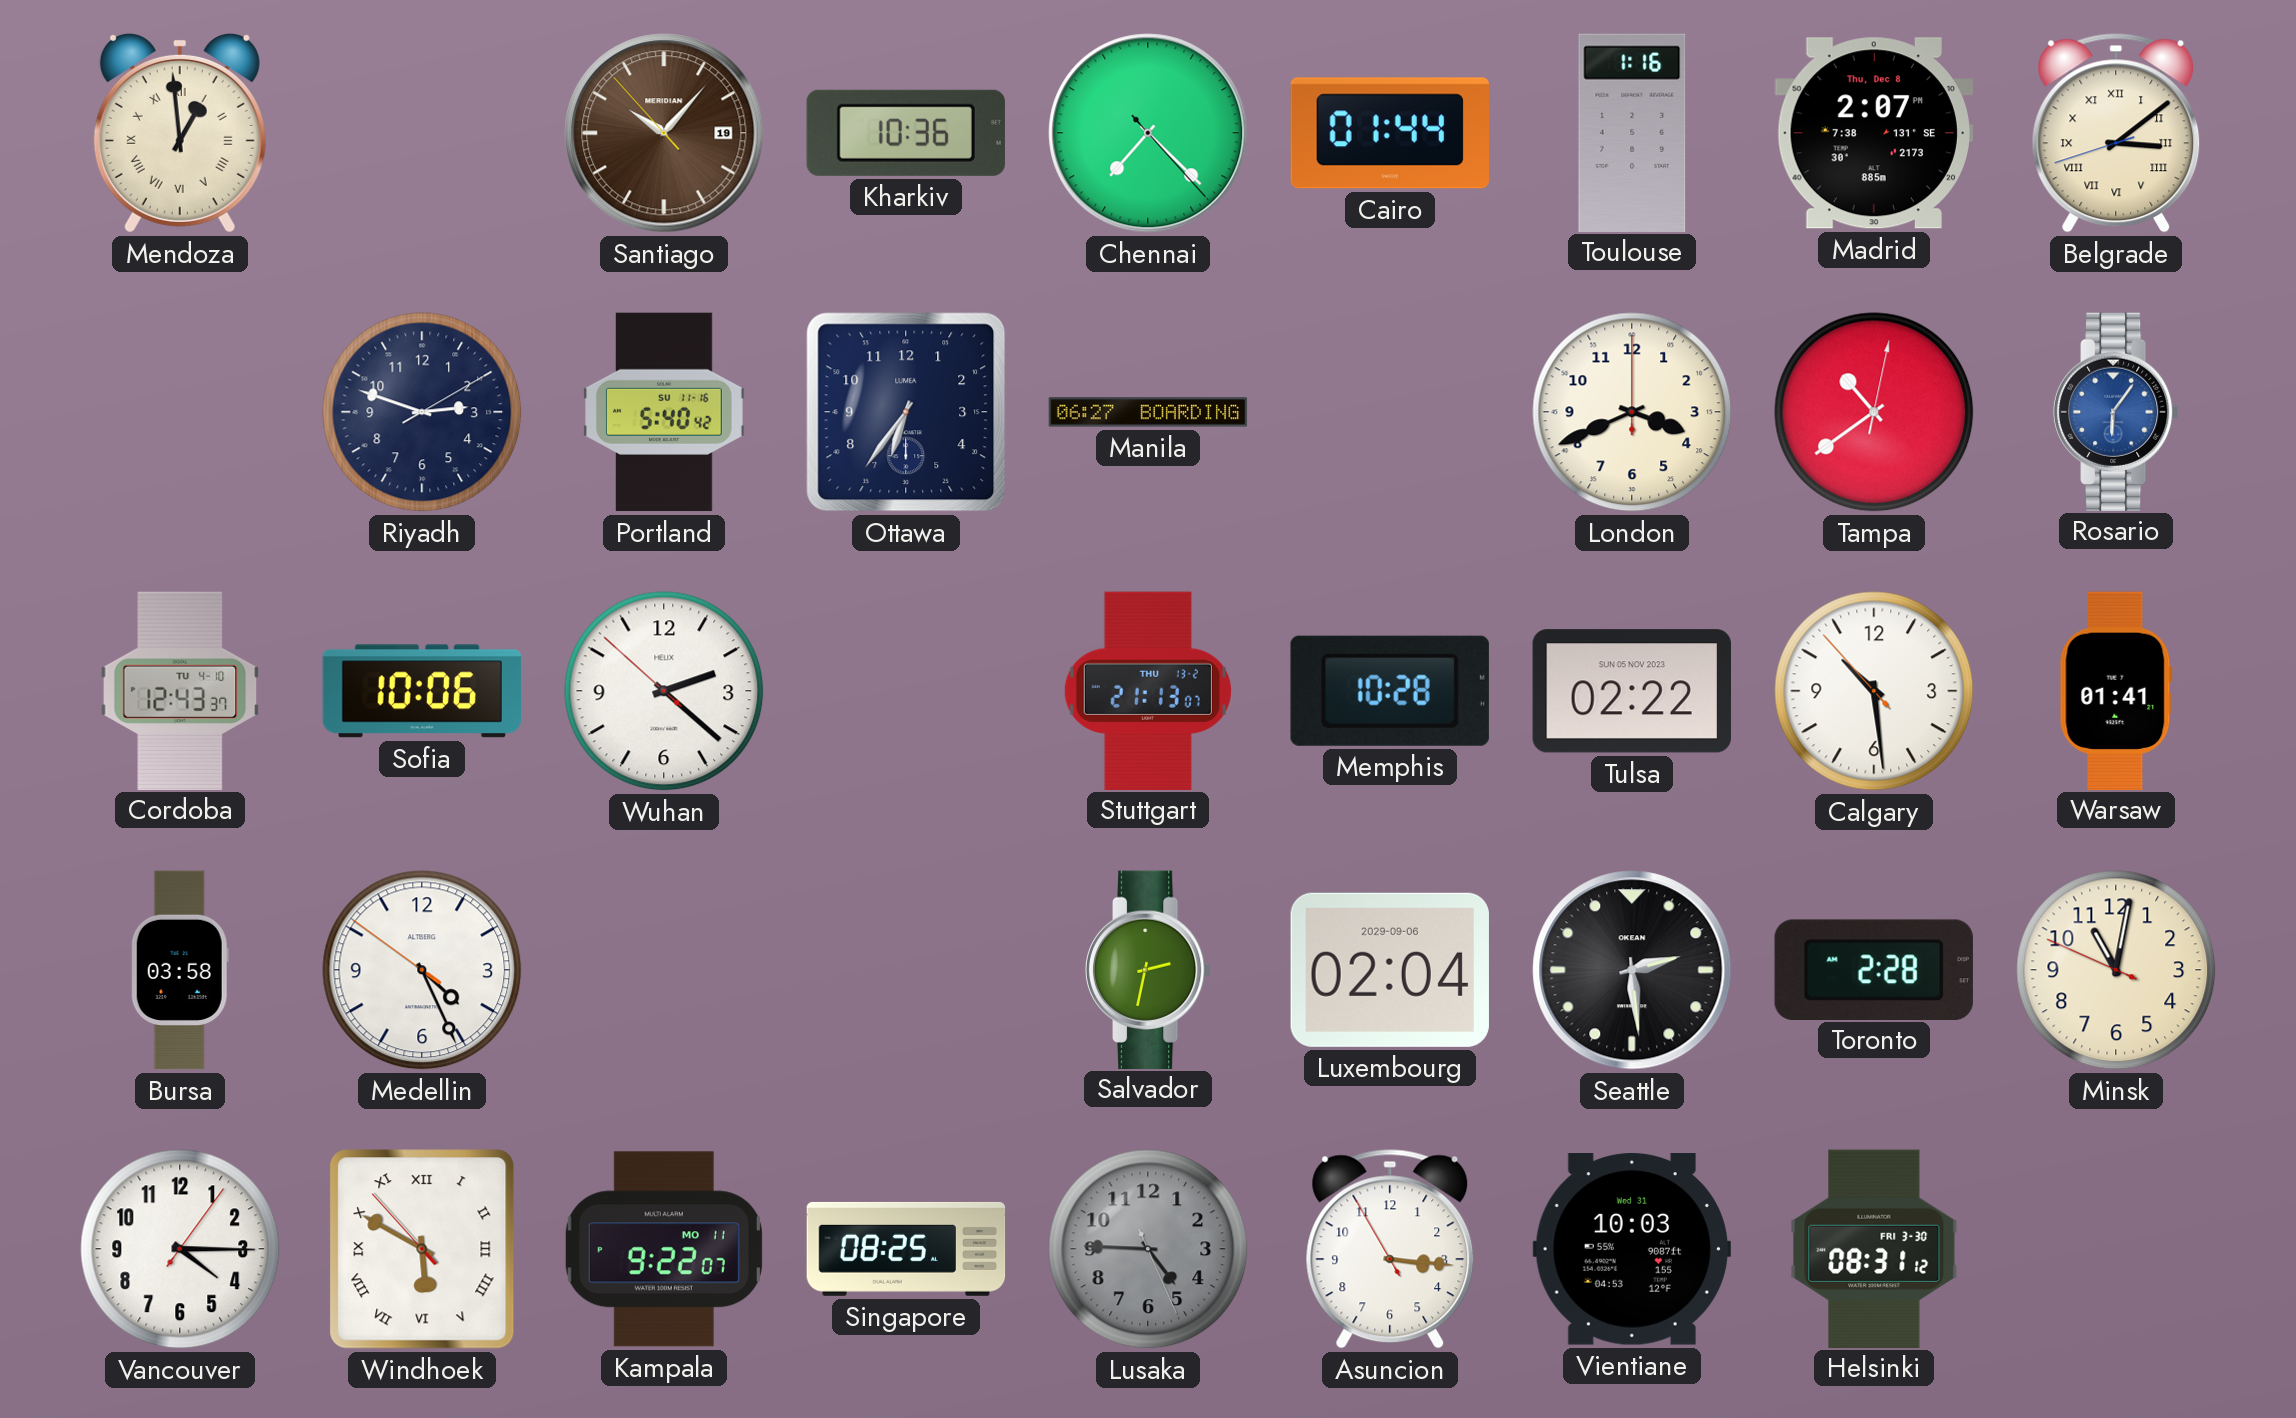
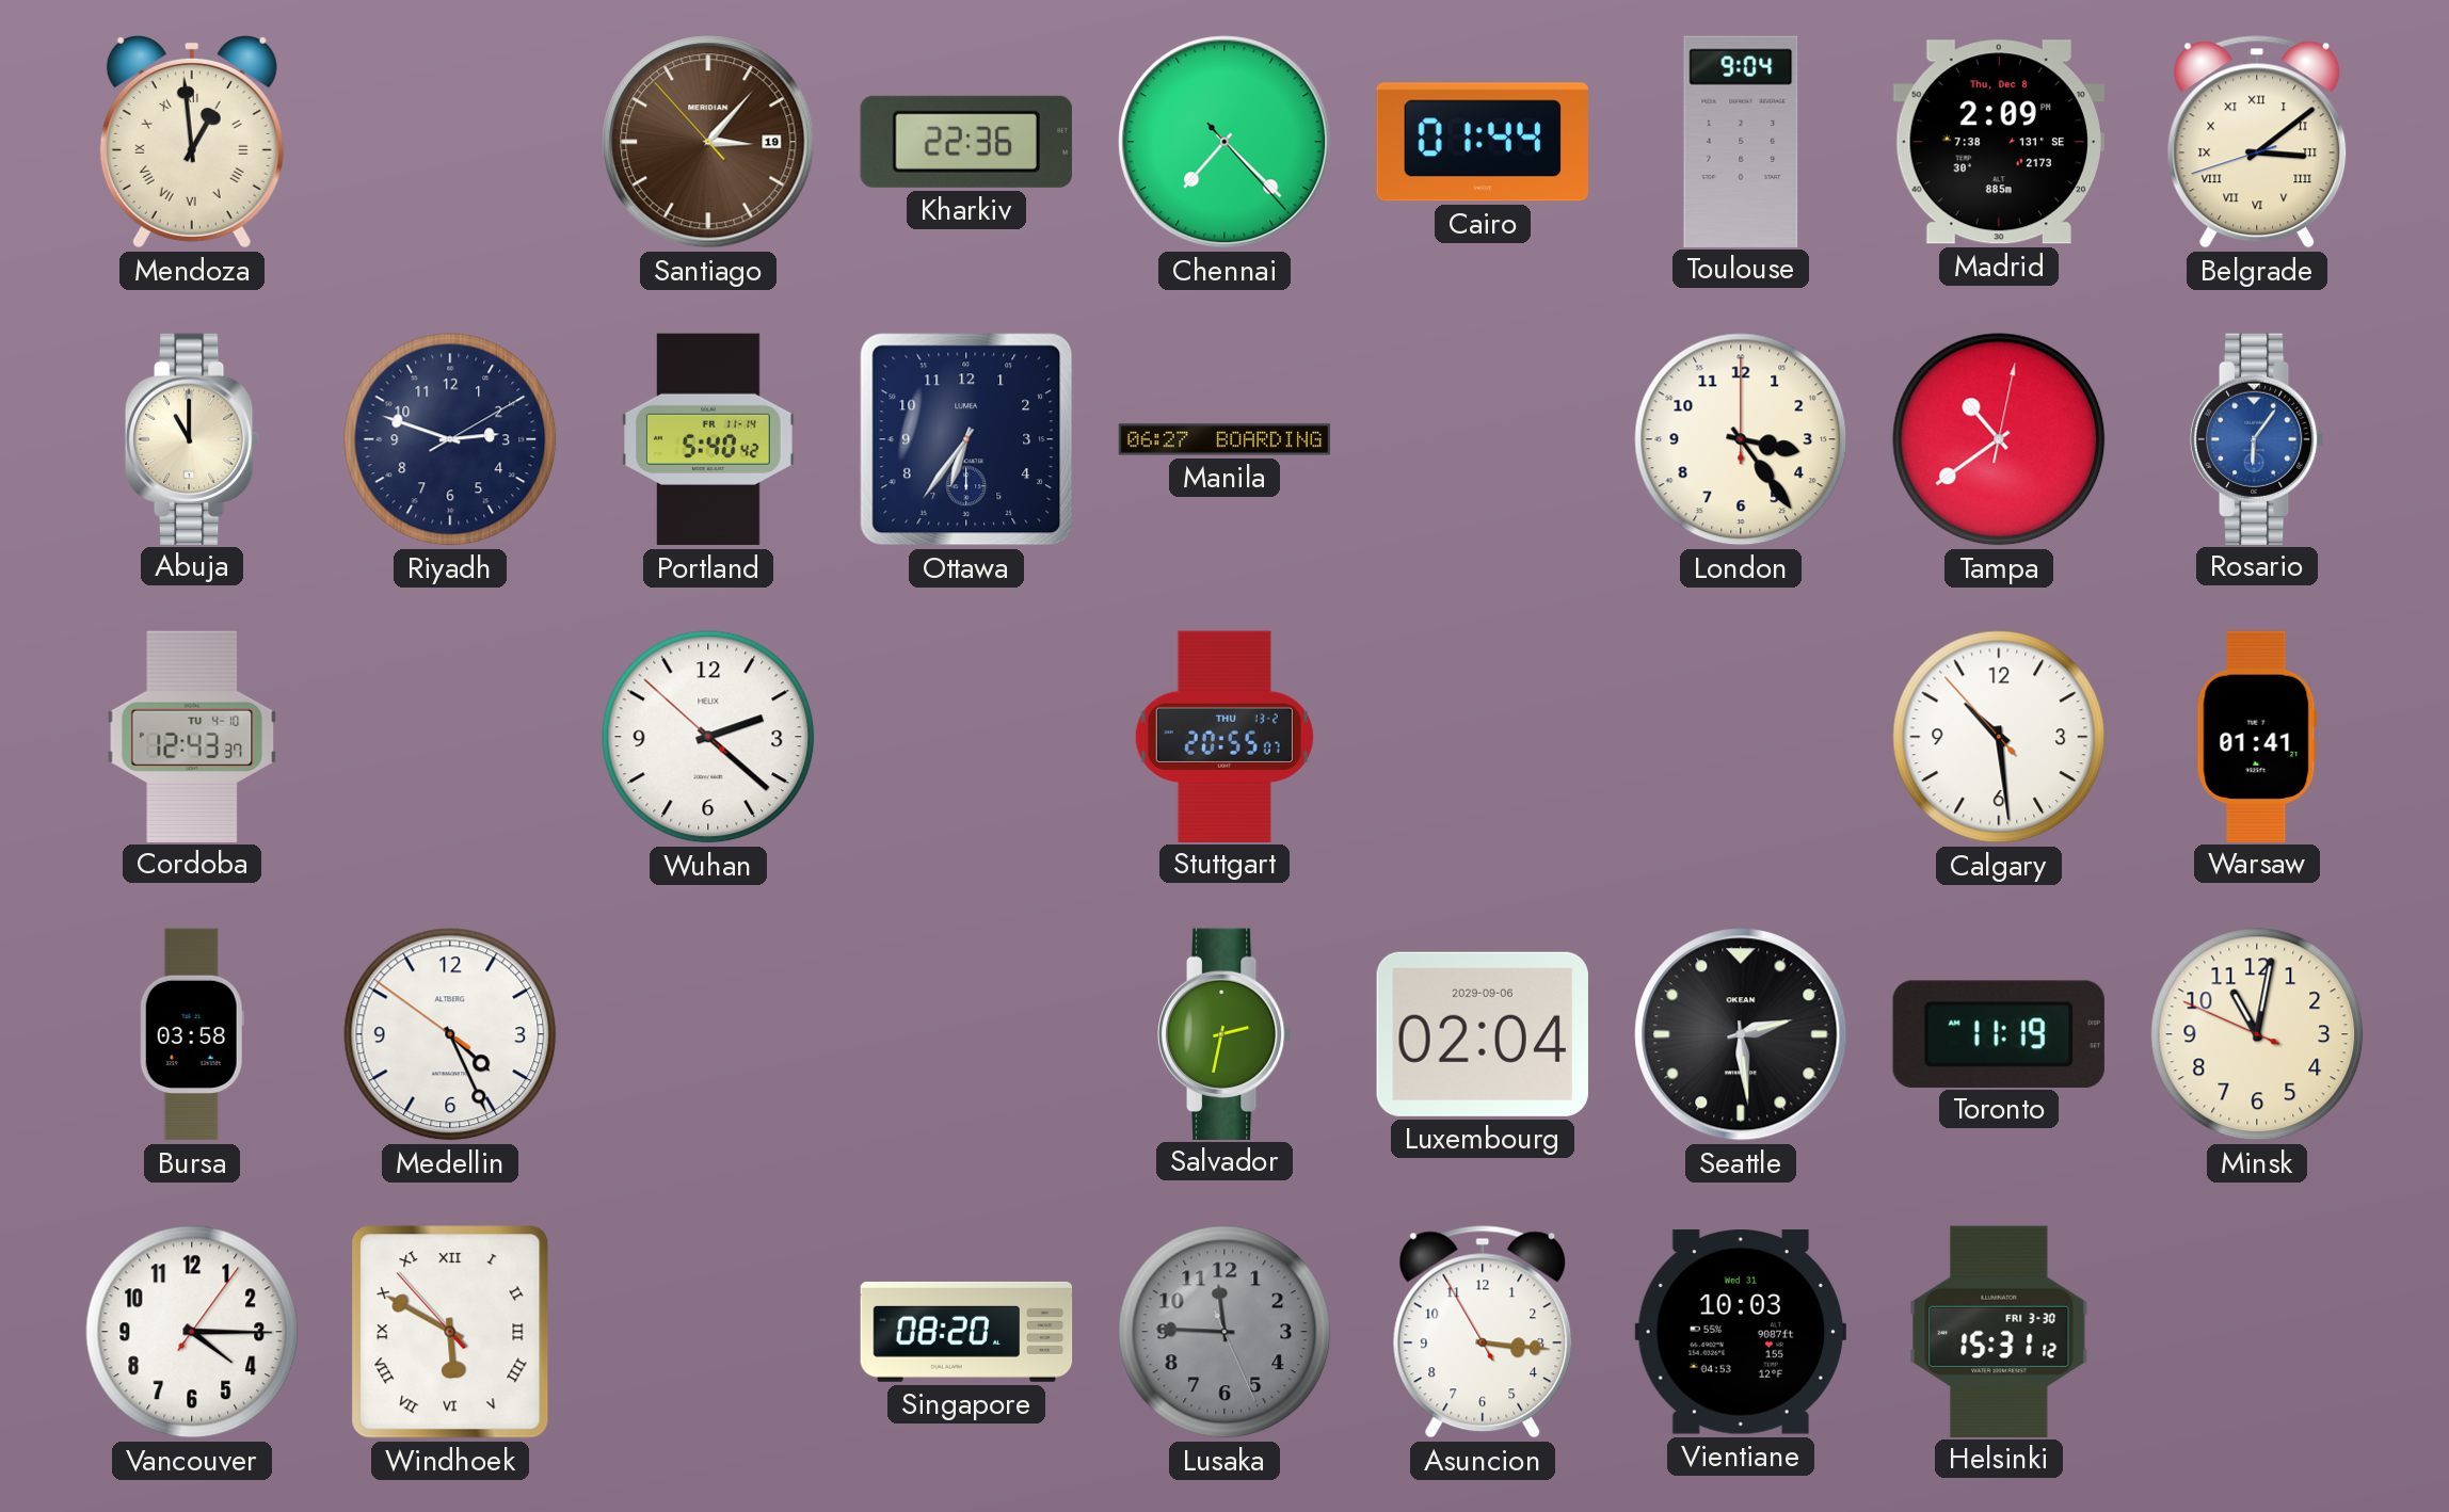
Santiago: 10:06 -> 3:06 (708, 142)
Kharkiv: 10:36 -> 22:36 (966, 142)
Toulouse: 1:16 -> 9:04 (1741, 141)
Madrid: 2:07 -> 2:09 (1999, 142)
Abuja: none -> 11:00 (192, 438)
Portland date: SU 11-16 -> FR 11-14 (709, 439)
London: 3:41 -> 3:24 (1741, 439)
Sofia: 10:06 -> none (421, 691)
Stuttgart: 21:13 -> 20:55 (1224, 736)
Memphis: 10:28 -> none (1390, 691)
Tulsa: 02:22 -> none (1632, 691)
Toronto: 2:28 -> 11:19 (1999, 1033)
Kampala: 9:22 -> none (664, 1249)
Singapore: 08:25 -> 08:20 (966, 1332)
Lusaka: 4:45 -> 11:45 (1224, 1332)
Helsinki: 08:31 -> 15:31 (1999, 1331)
